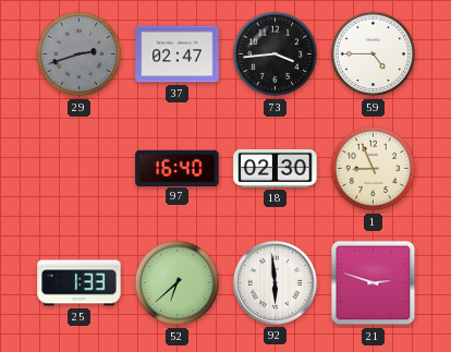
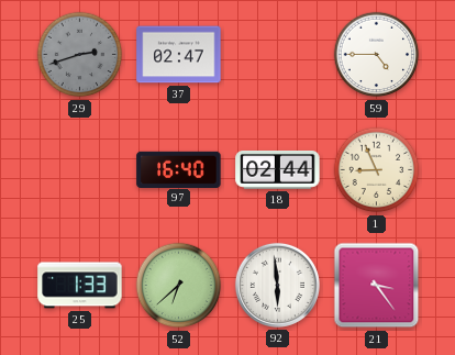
73: 3:44 -> none (276, 54)
18: 02:30 -> 02:44 (278, 170)
21: 2:48 -> 3:24 (377, 286)
